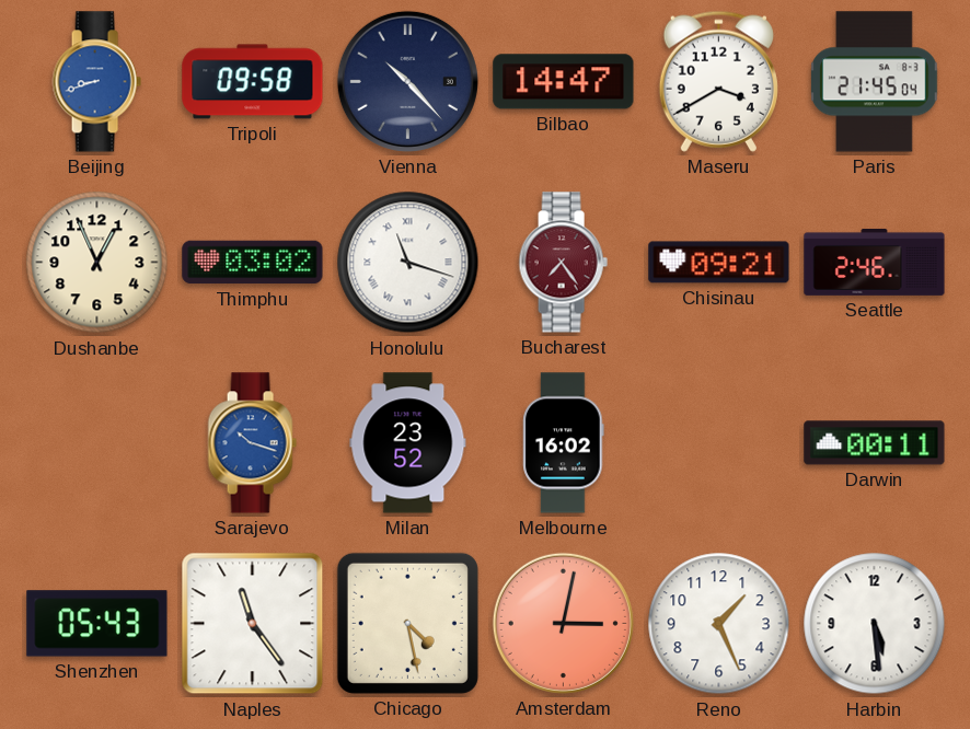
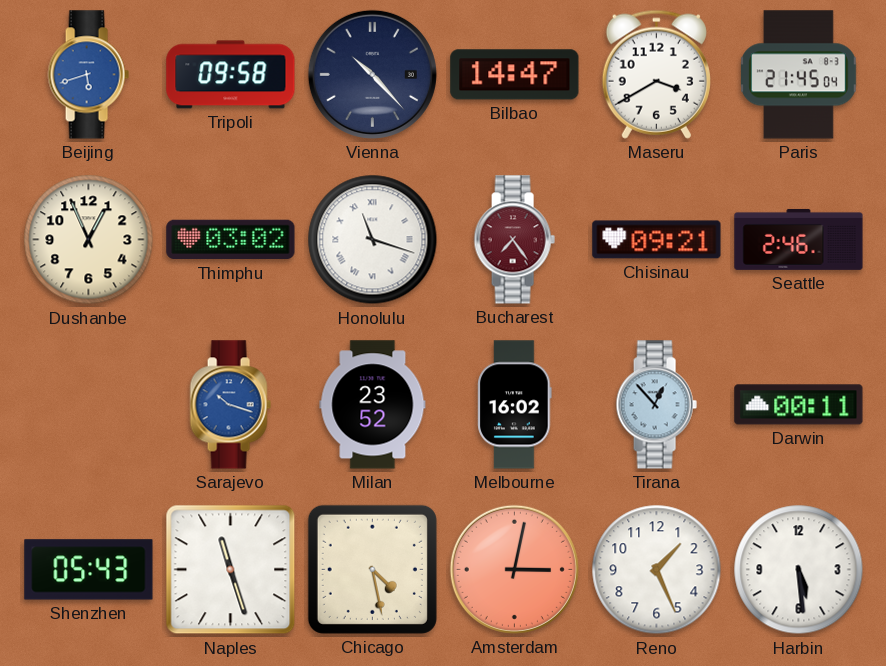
Beijing: 8:42 -> 5:42 (88, 75)
Tirana: none -> 12:53 (656, 405)
Naples: 11:24 -> 11:27 (231, 570)
